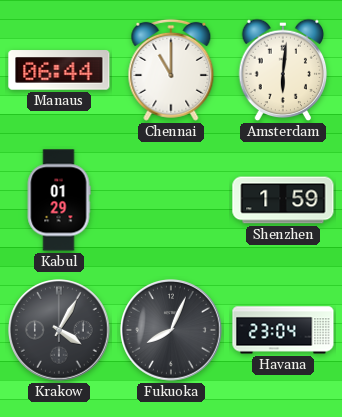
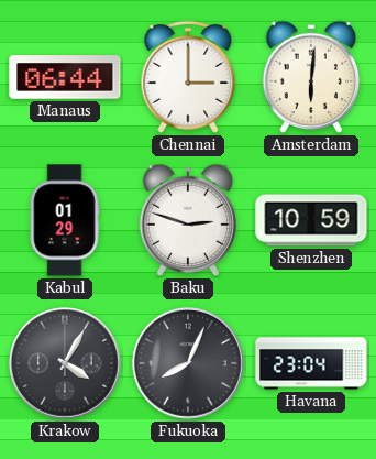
Chennai: 11:00 -> 3:00 (188, 77)
Baku: none -> 2:48 (188, 220)
Shenzhen: 1:59 -> 10:59 (311, 220)
